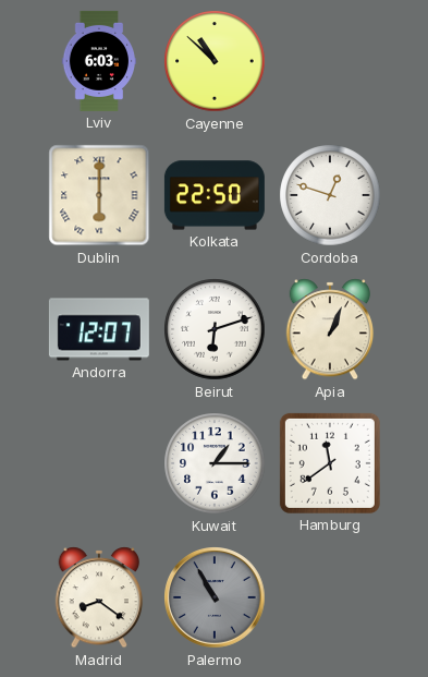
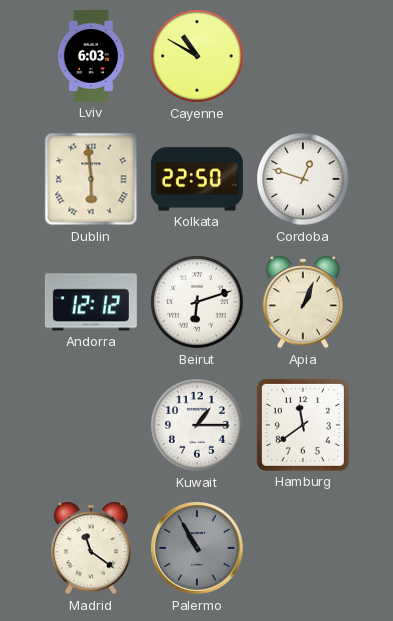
Cayenne: 10:52 -> 10:50 (197, 56)
Dublin: 6:00 -> 5:59 (91, 179)
Andorra: 12:07 -> 12:12 (91, 302)
Madrid: 8:21 -> 11:21 (91, 548)
